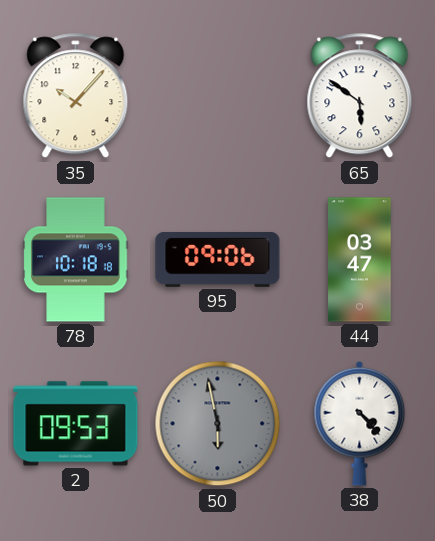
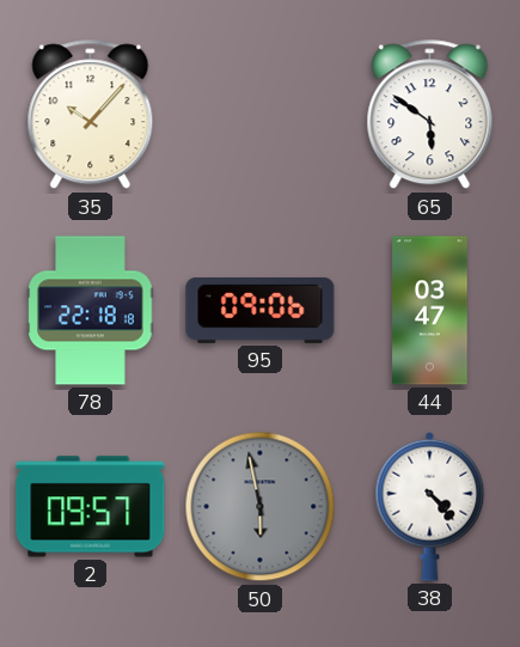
78: 10:18 -> 22:18 (91, 311)
2: 09:53 -> 09:57 (91, 507)
